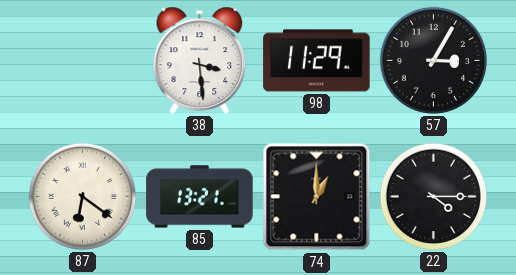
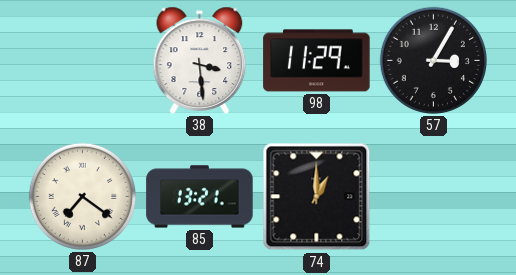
87: 6:21 -> 7:21 (82, 196)
22: 4:15 -> none (433, 196)
